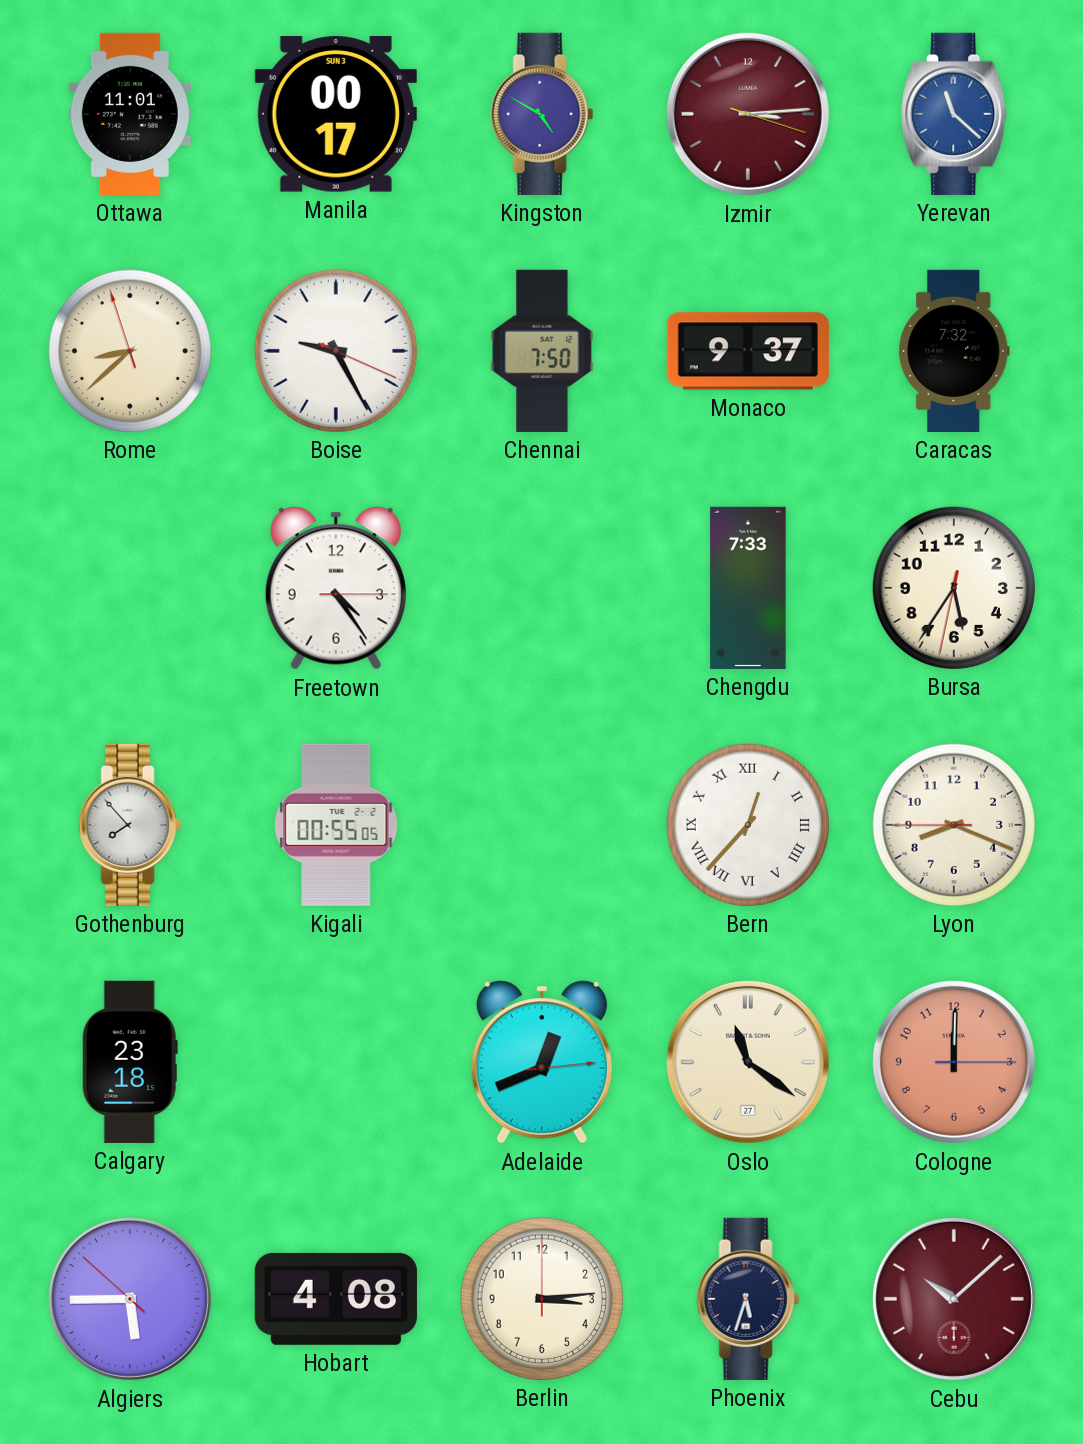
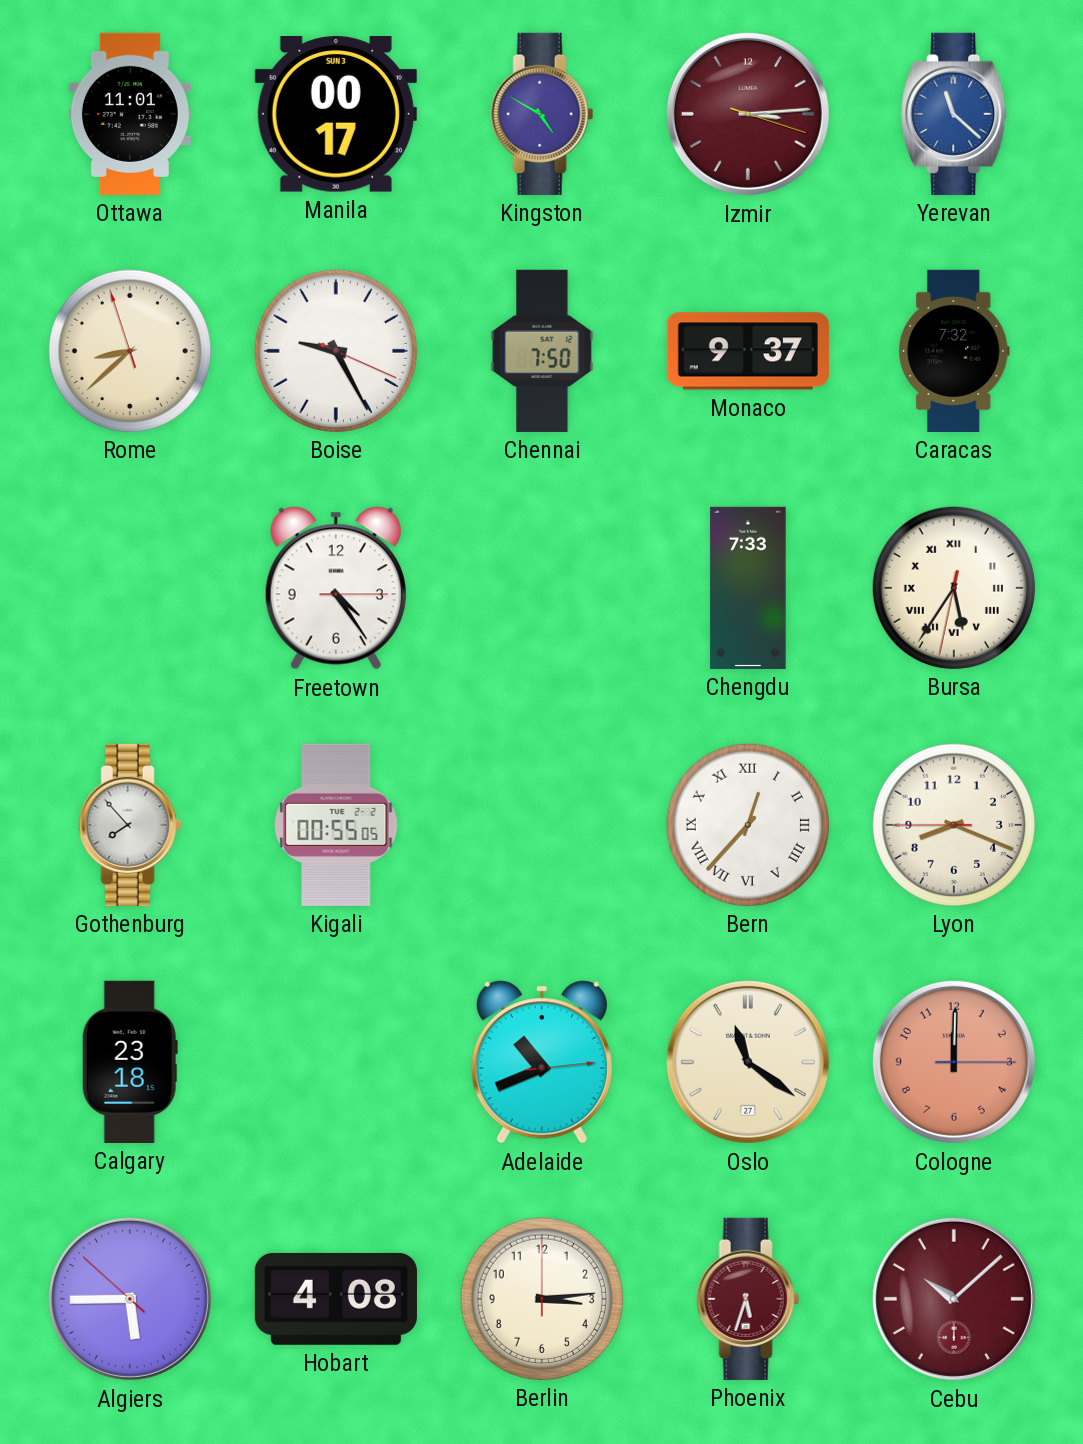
Bursa numerals: Arabic -> Roman (954, 588)
Adelaide: 12:41 -> 10:41 (542, 1062)
Phoenix dial: navy -> burgundy (748, 1299)
